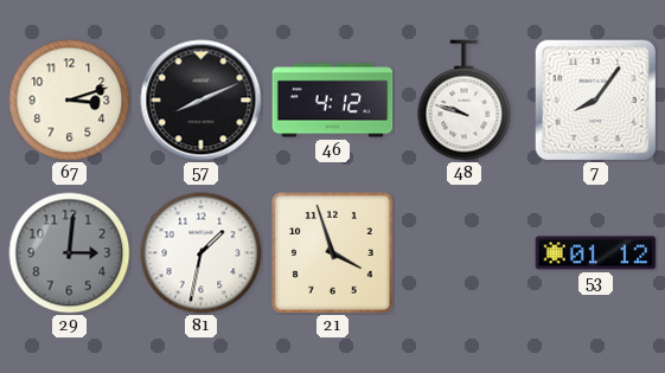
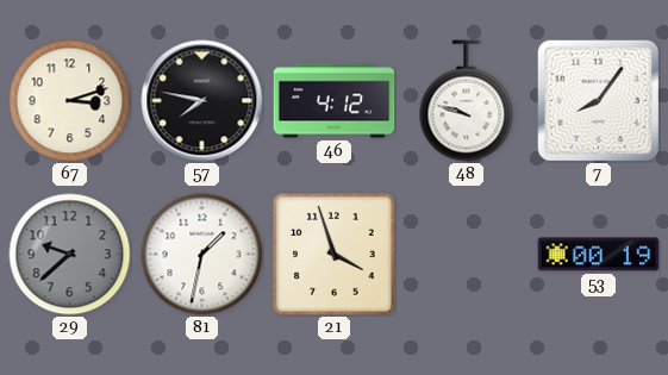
57: 8:11 -> 7:47 (202, 101)
29: 3:01 -> 9:38 (70, 255)
53: 01:12 -> 00:19 (599, 255)
